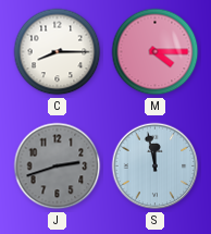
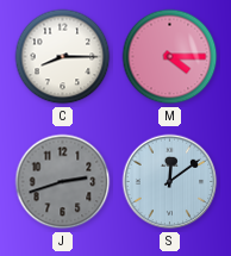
S: 11:58 -> 12:09 (170, 182)
